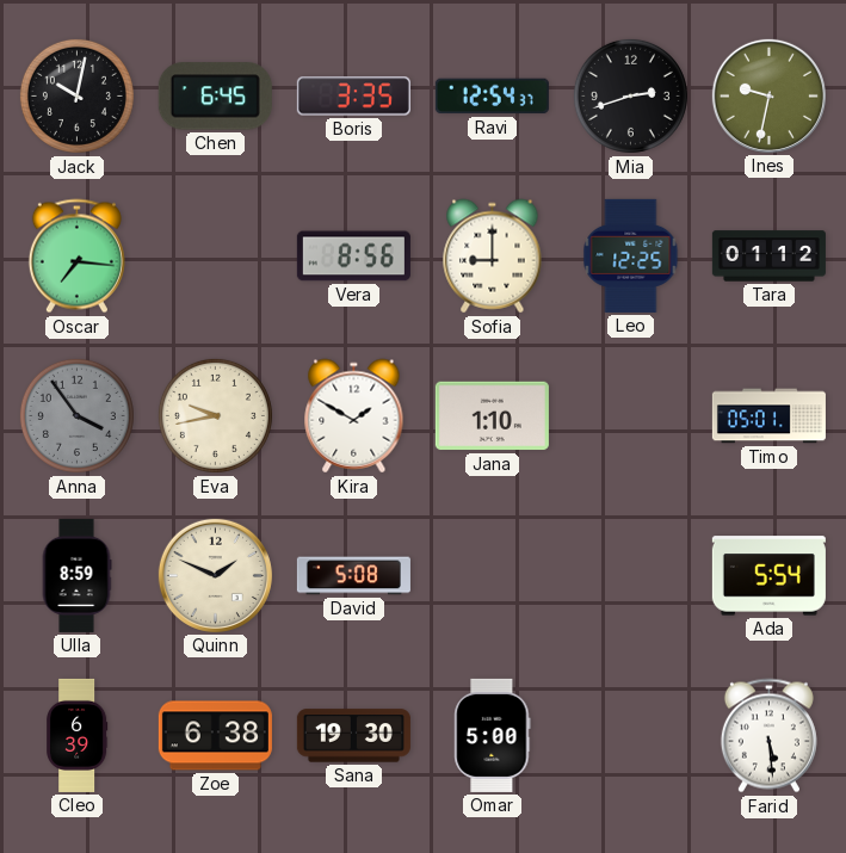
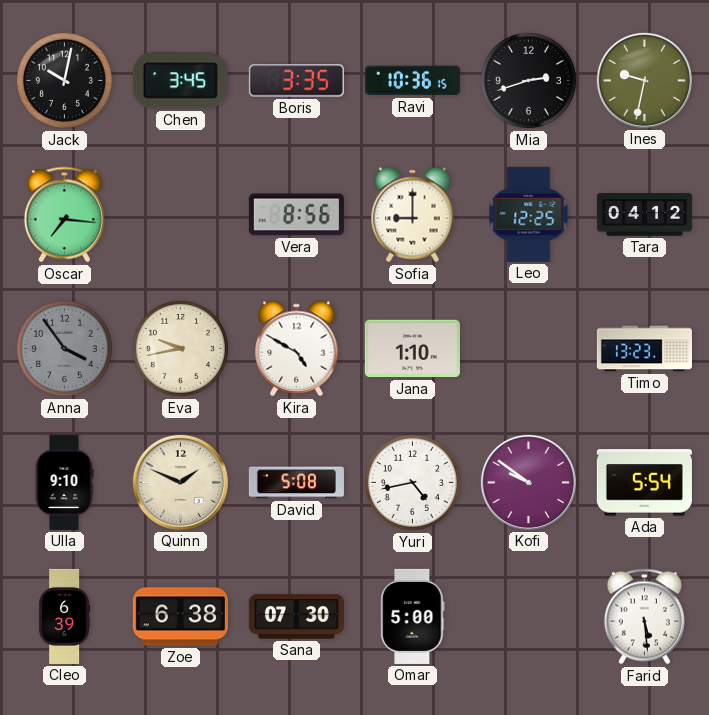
Chen: 6:45 -> 3:45 (180, 81)
Ravi: 12:54 -> 10:36 (412, 81)
Tara: 01:12 -> 04:12 (644, 215)
Kira: 1:50 -> 4:50 (297, 349)
Timo: 05:01 -> 13:23 (644, 349)
Ulla: 8:59 -> 9:10 (64, 482)
Yuri: none -> 4:43 (412, 482)
Kofi: none -> 9:51 (528, 482)
Sana: 19:30 -> 07:30 (296, 617)
